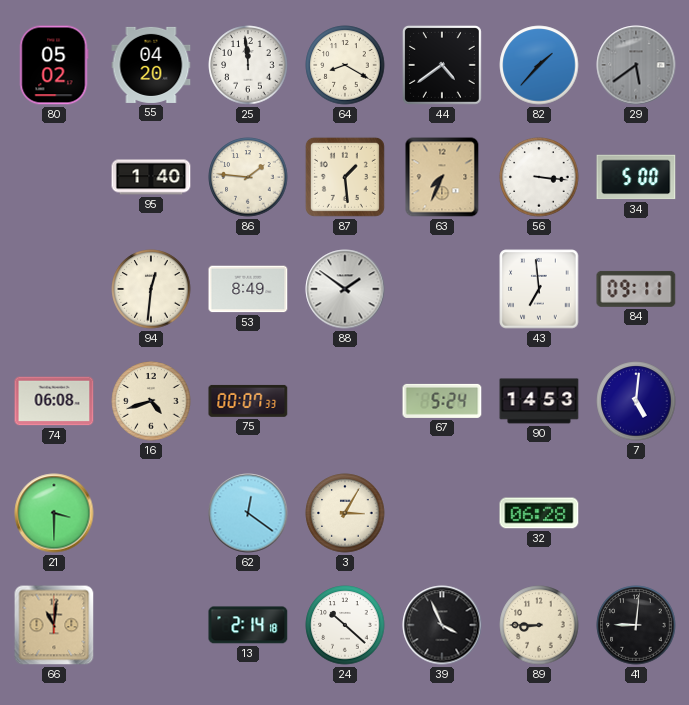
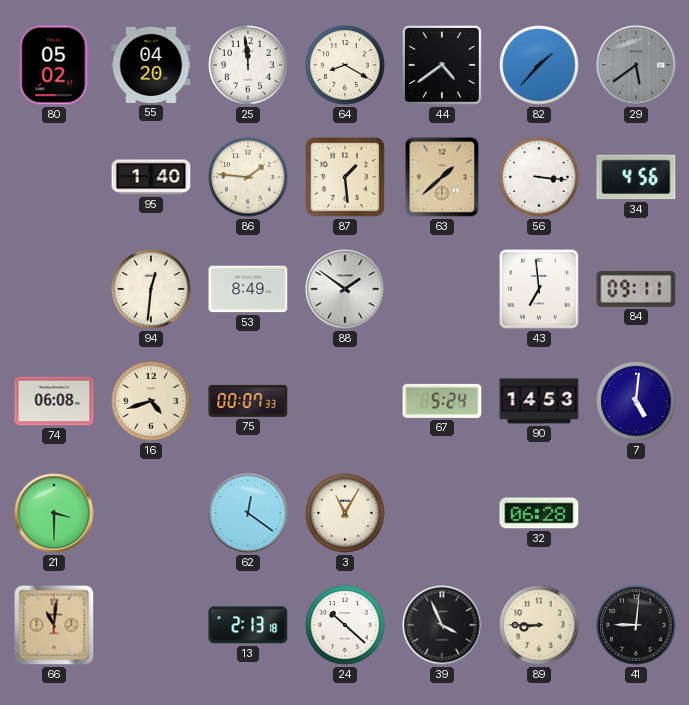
63: 7:34 -> 1:38 (442, 177)
34: 5:00 -> 4:56 (636, 177)
3: 3:05 -> 11:05 (345, 513)
13: 2:14 -> 2:13 (248, 625)
